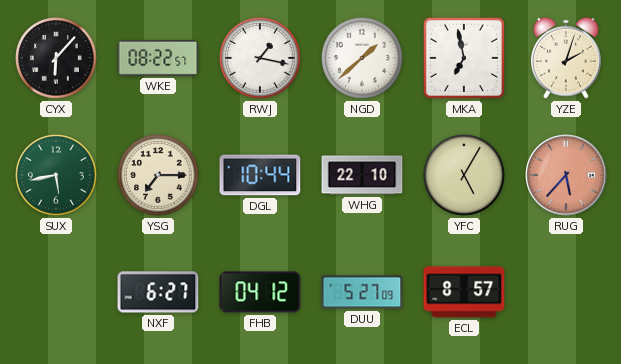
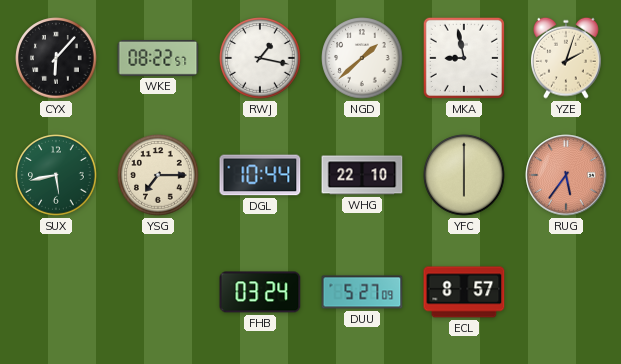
MKA: 6:58 -> 8:58 (464, 58)
YFC: 5:05 -> 6:00 (464, 175)
RUG: 5:37 -> 5:36 (566, 175)
NXF: 6:27 -> none (158, 292)
FHB: 04:12 -> 03:24 (260, 292)
